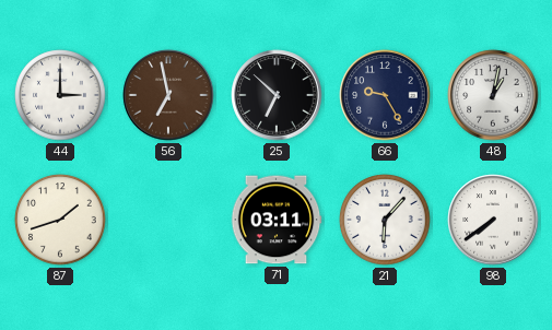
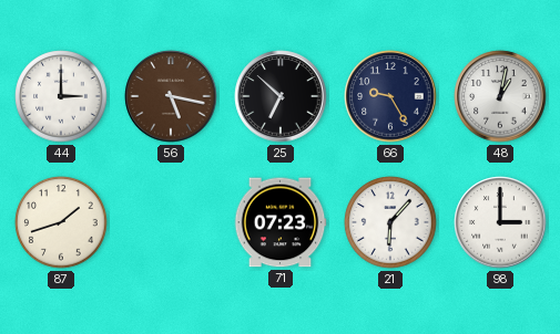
56: 6:58 -> 5:17 (171, 96)
71: 03:11 -> 07:23 (281, 222)
98: 7:39 -> 3:00 (500, 222)
